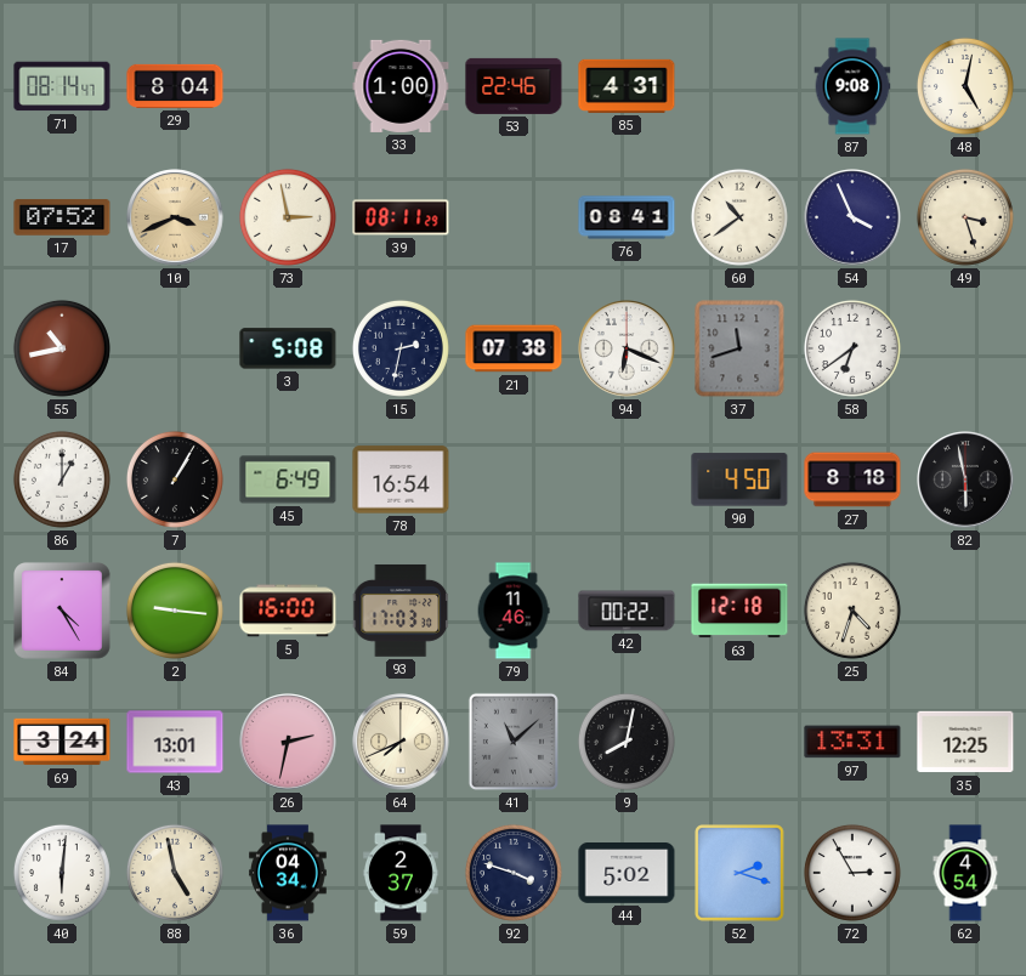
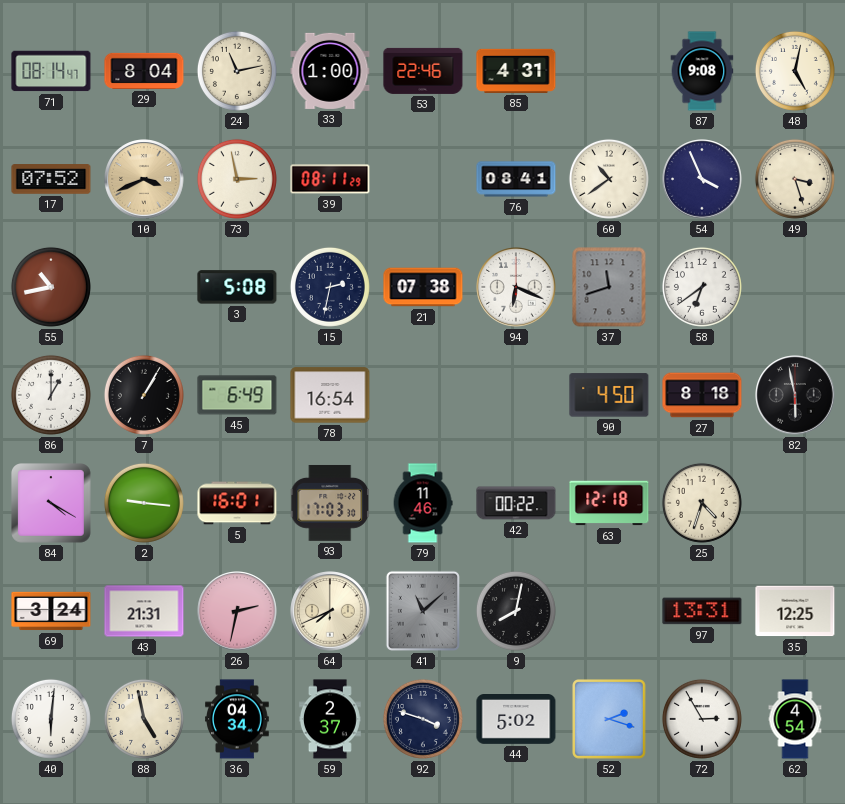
24: none -> 11:13 (237, 71)
84: 4:25 -> 4:20 (52, 504)
5: 16:00 -> 16:01 (237, 503)
43: 13:01 -> 21:31 (144, 611)
